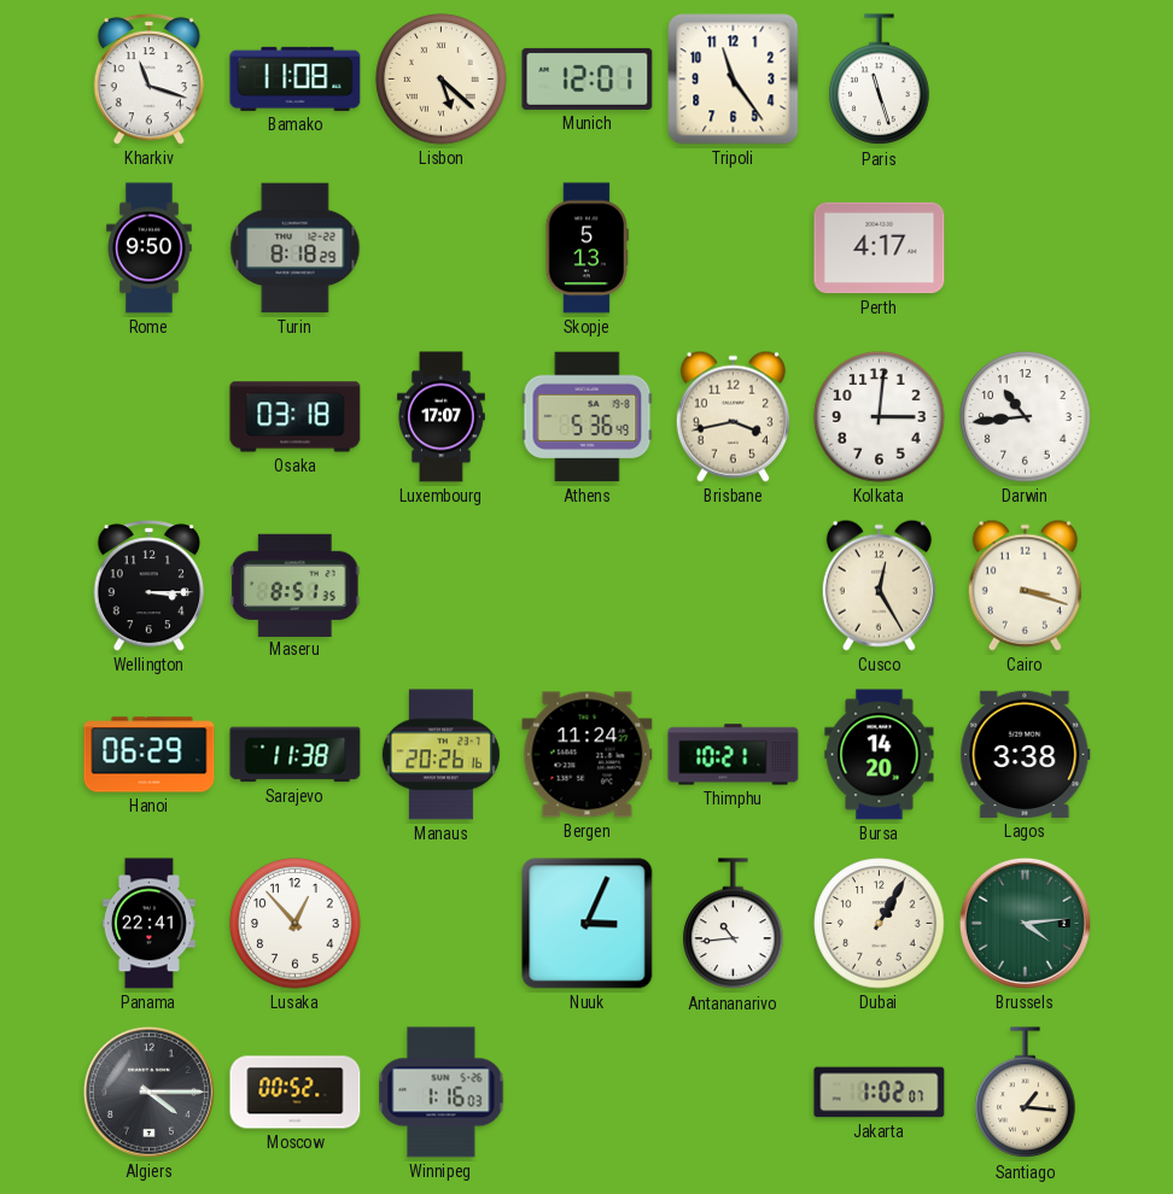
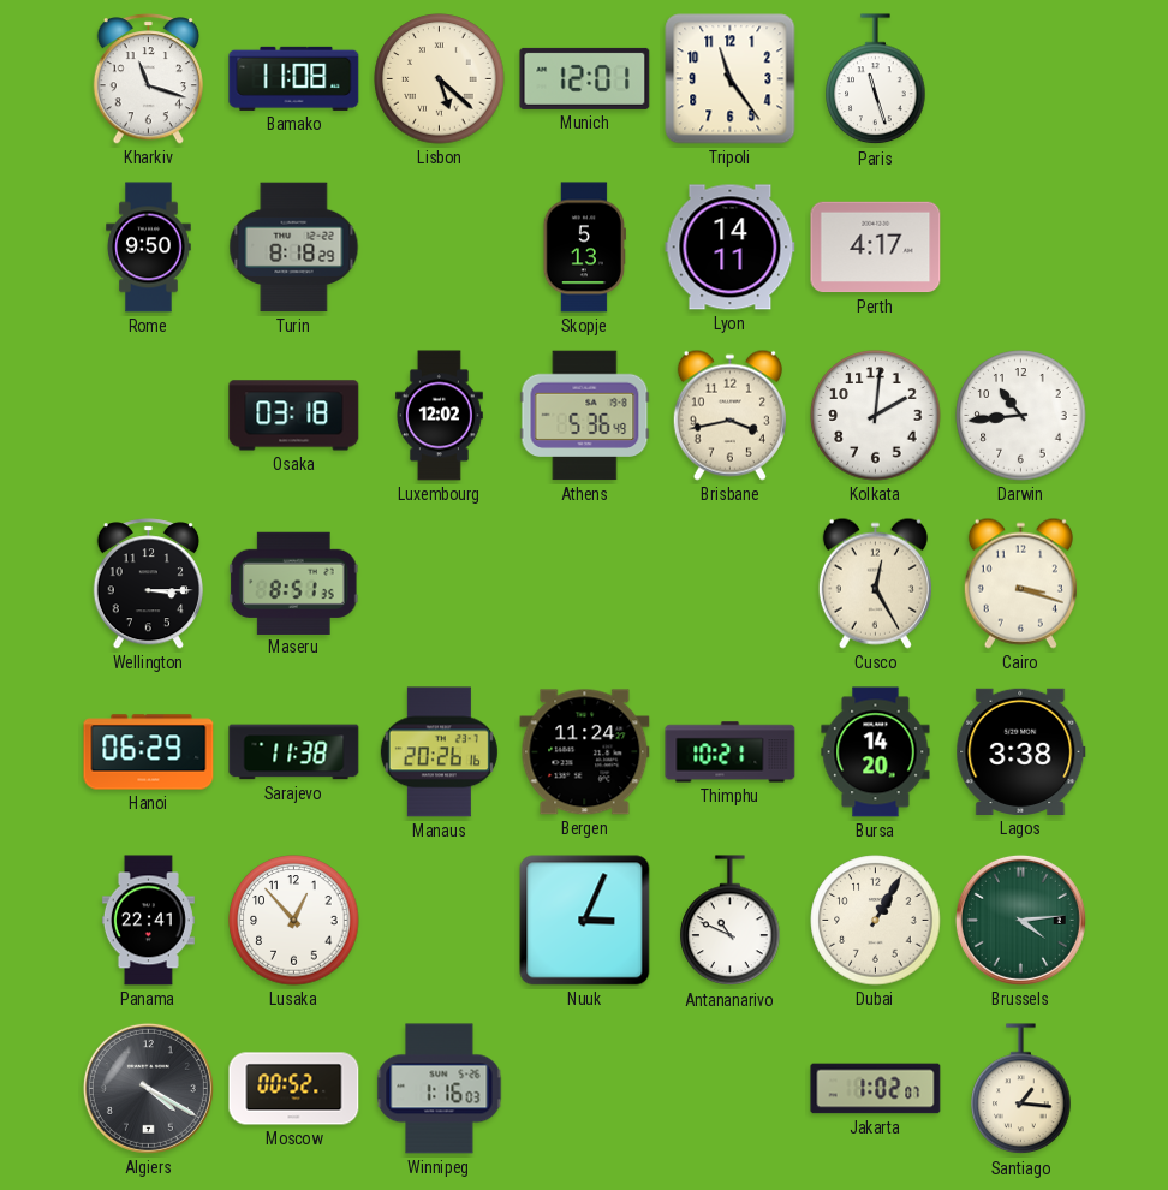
Lyon: none -> 14:11 (731, 248)
Luxembourg: 17:07 -> 12:02 (439, 416)
Kolkata: 3:01 -> 2:01 (876, 416)
Antananarivo: 10:44 -> 10:49 (731, 921)
Algiers: 4:15 -> 4:20 (148, 1088)
